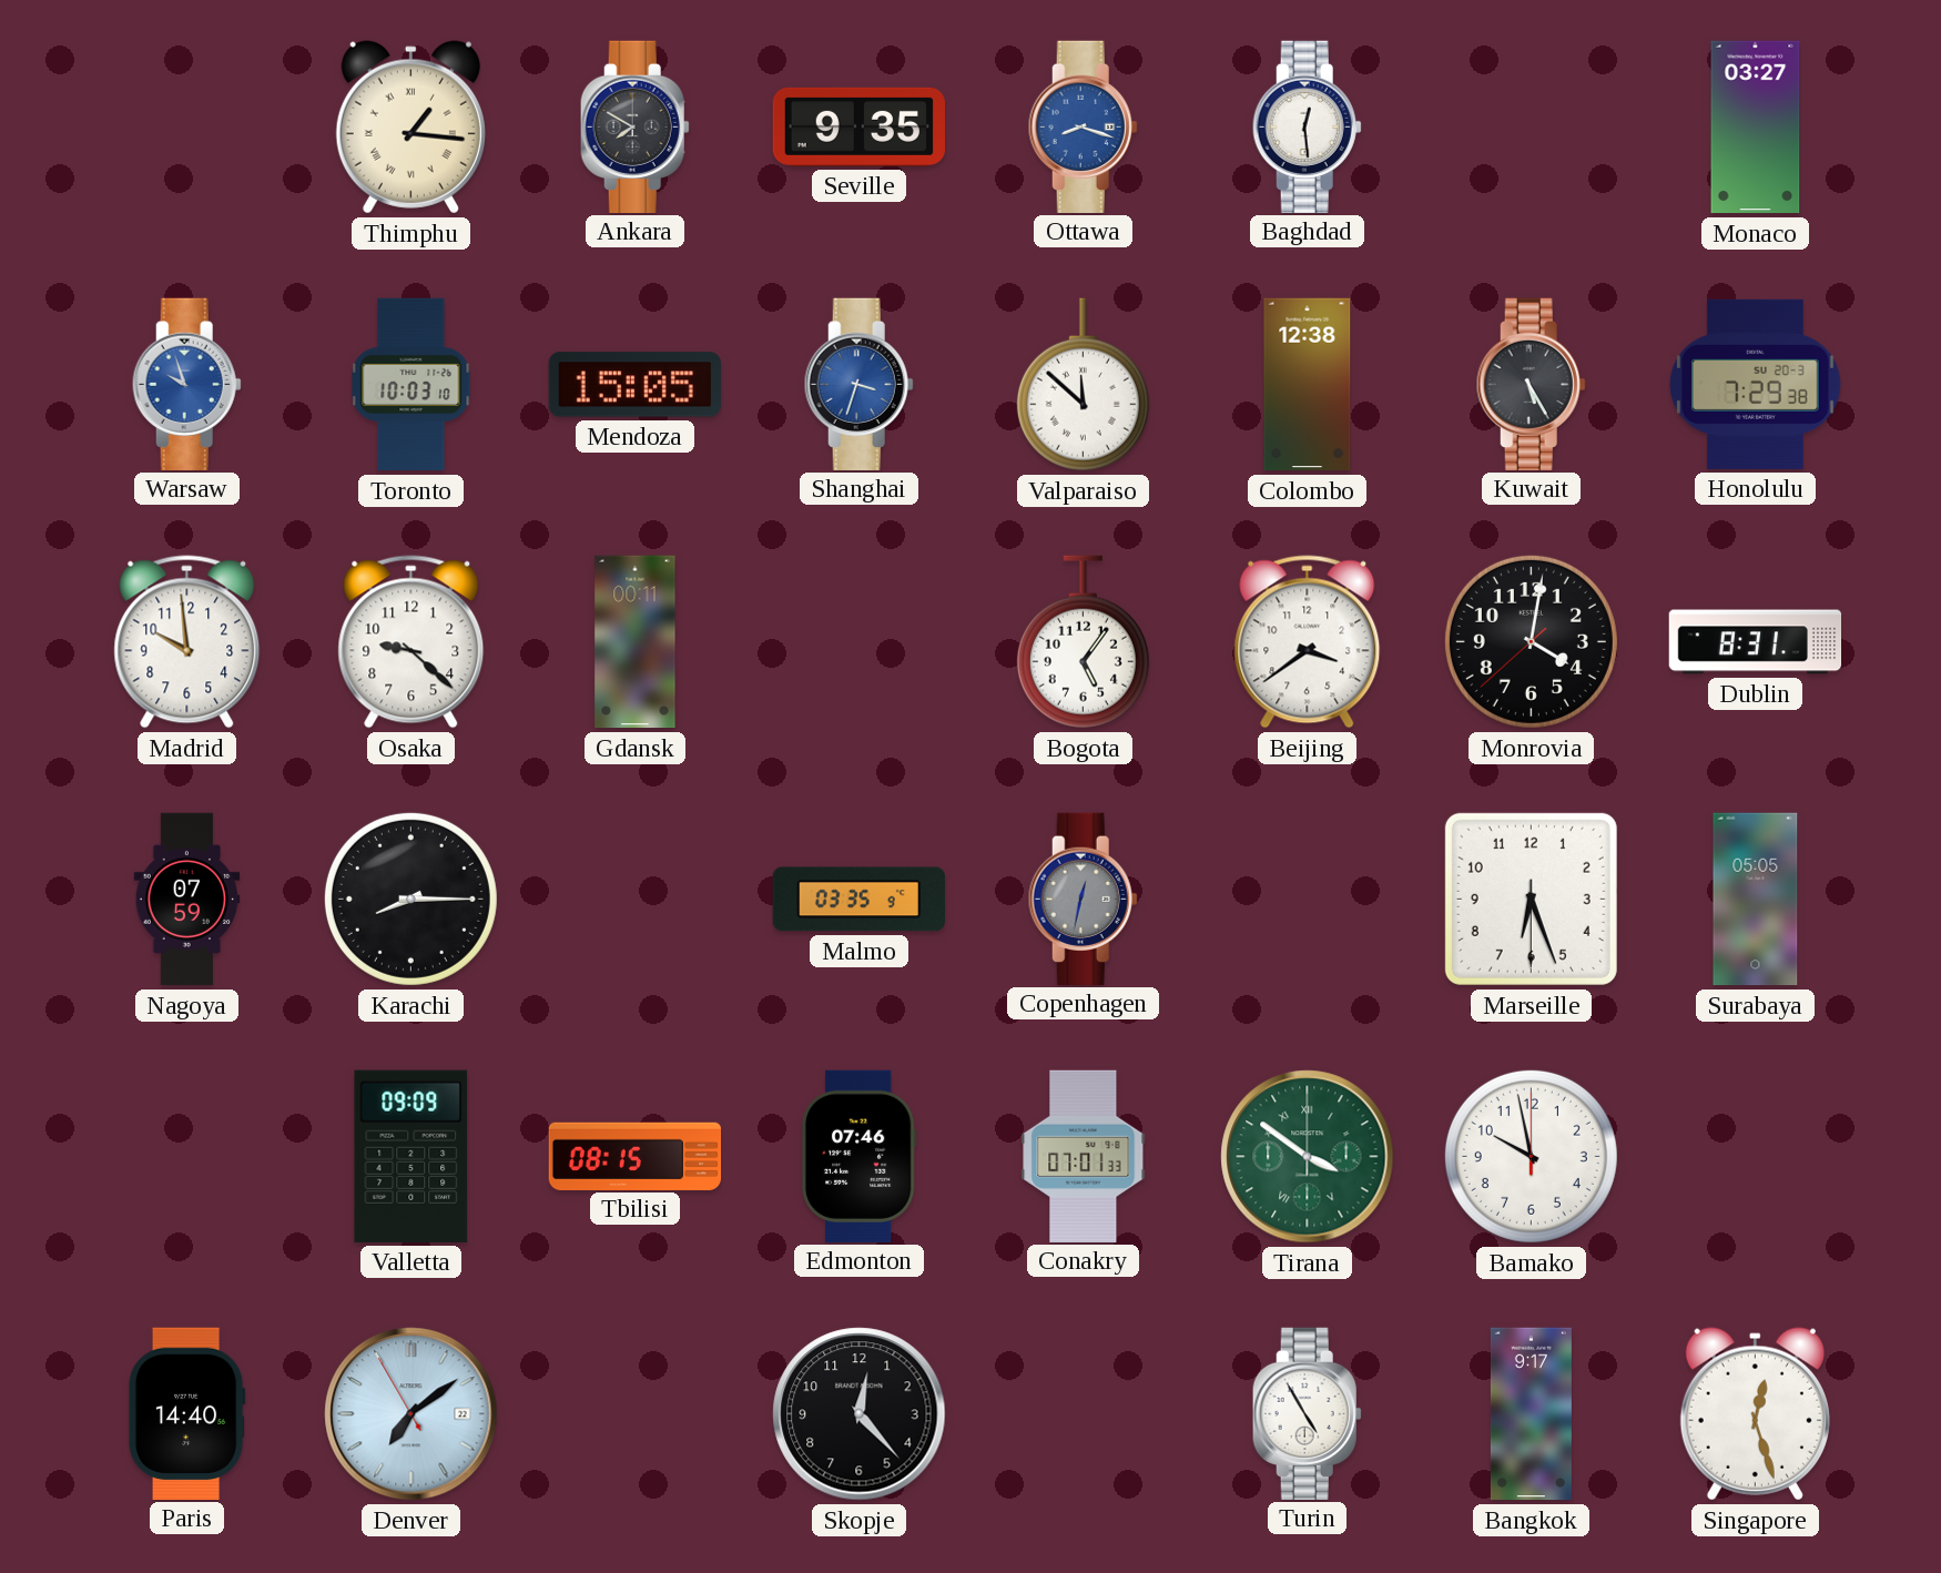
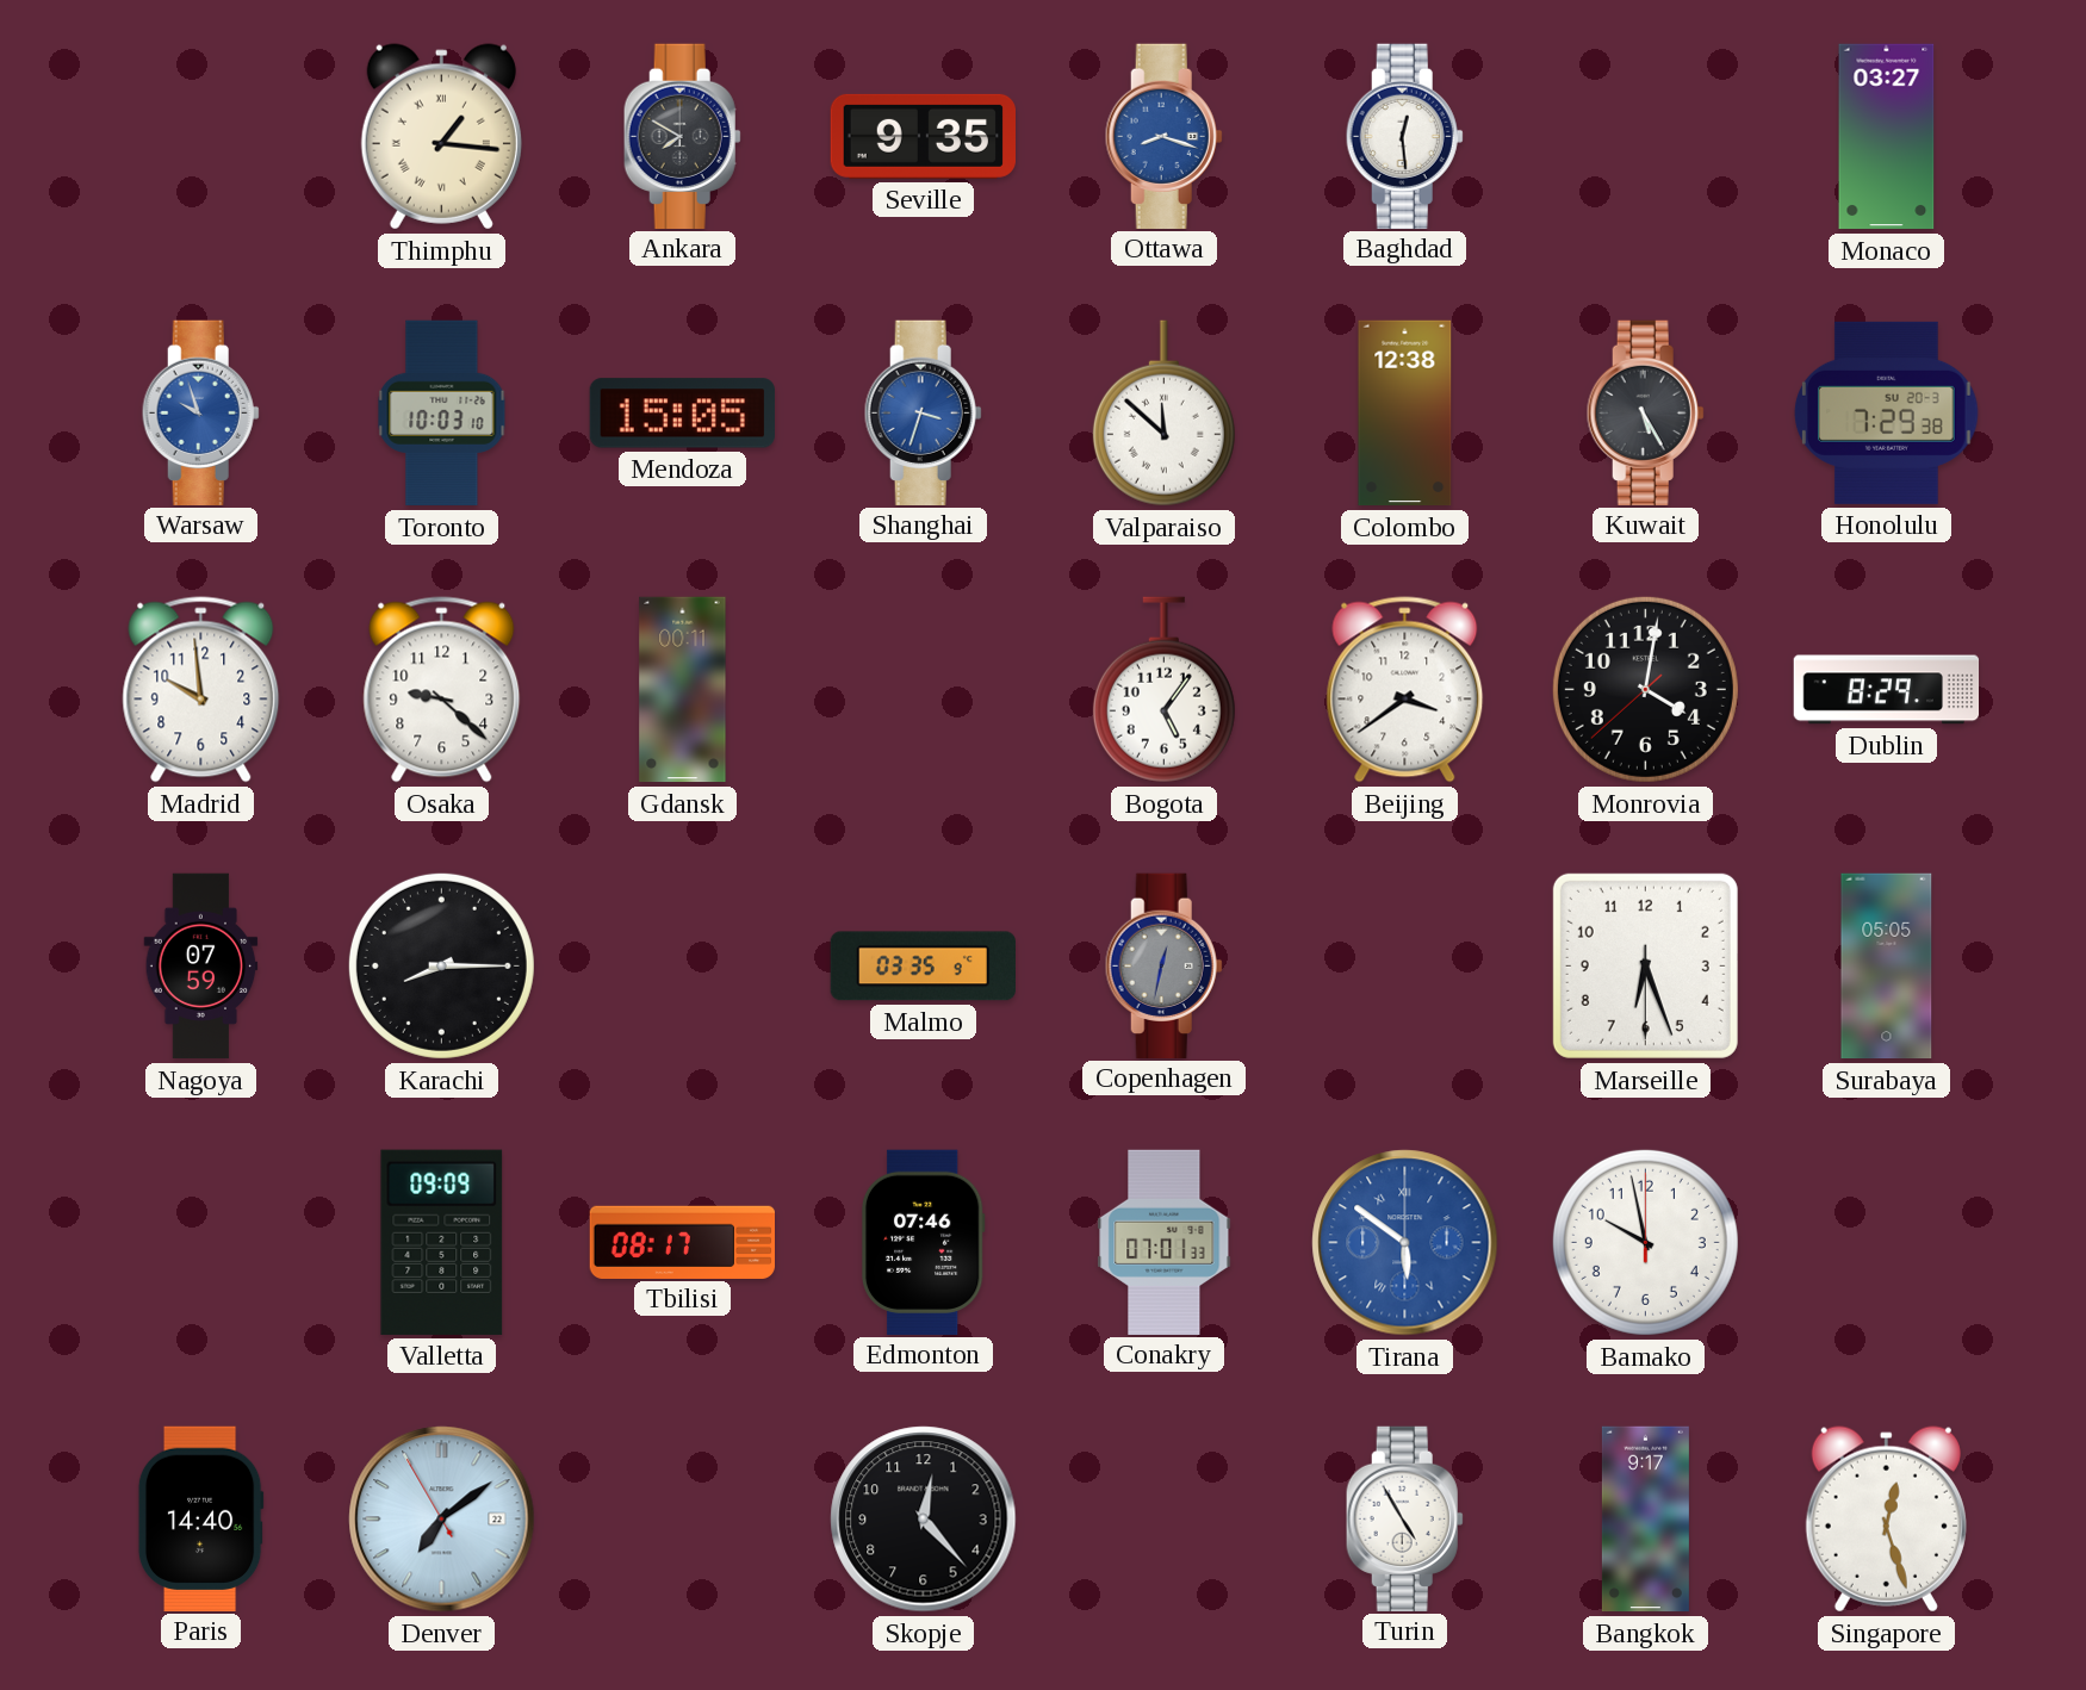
Dublin: 8:31 -> 8:29 (1887, 690)
Tbilisi: 08:15 -> 08:17 (682, 1242)
Tirana: 3:51 -> 5:51 (1405, 1243)
Tirana dial: green -> blue (1405, 1243)
